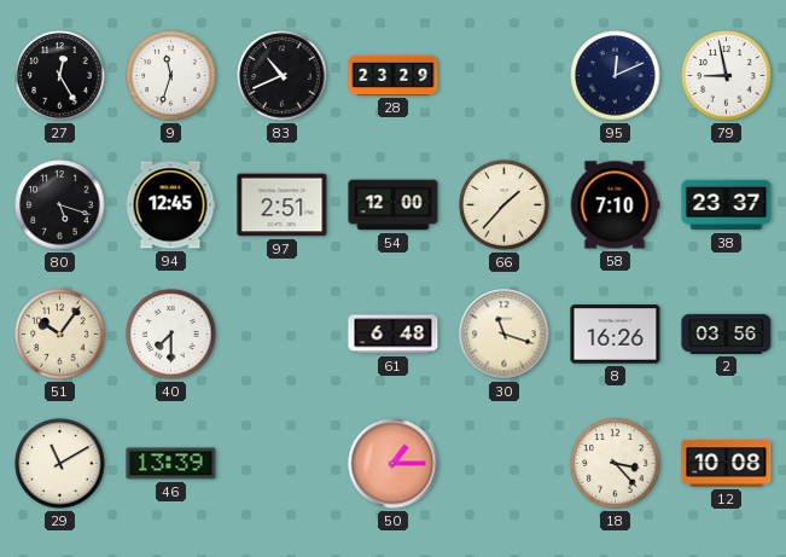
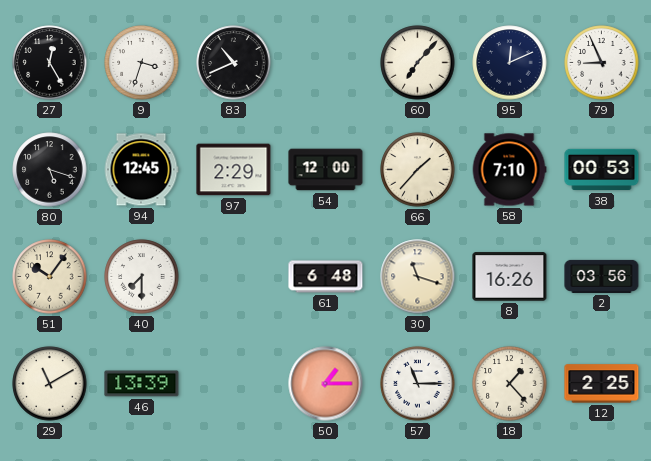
9: 11:33 -> 3:33 (142, 63)
28: 23:29 -> none (394, 75)
60: none -> 7:07 (418, 63)
79: 8:58 -> 8:56 (602, 63)
97: 2:51 -> 2:29 (234, 170)
38: 23:37 -> 00:53 (602, 170)
57: none -> 11:15 (418, 384)
18: 3:23 -> 1:23 (510, 384)
12: 10:08 -> 2:25 (602, 384)
